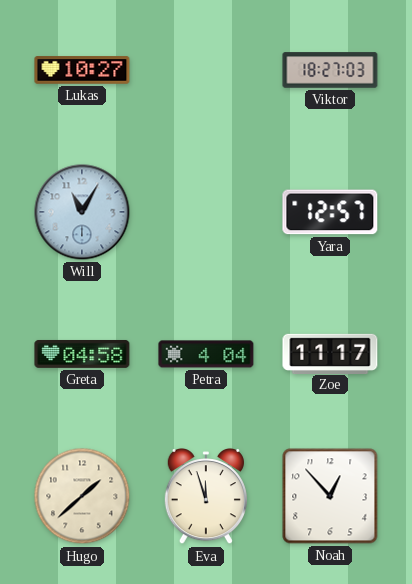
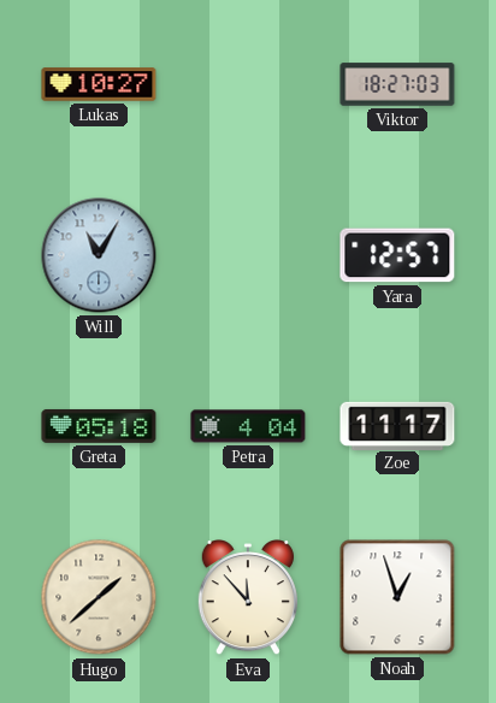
Greta: 04:58 -> 05:18 (99, 426)
Eva: 11:57 -> 11:53 (248, 598)
Noah: 12:53 -> 12:57 (397, 597)
